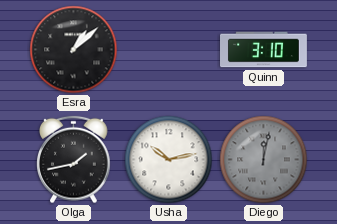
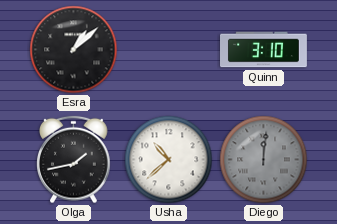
Usha: 10:13 -> 10:38 (169, 160)
Diego: 12:02 -> 12:01 (264, 160)
